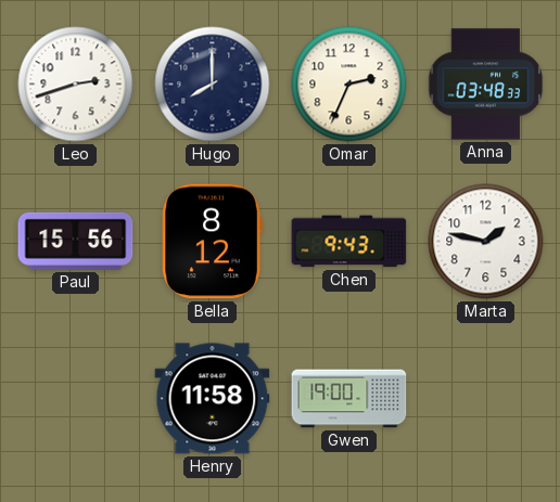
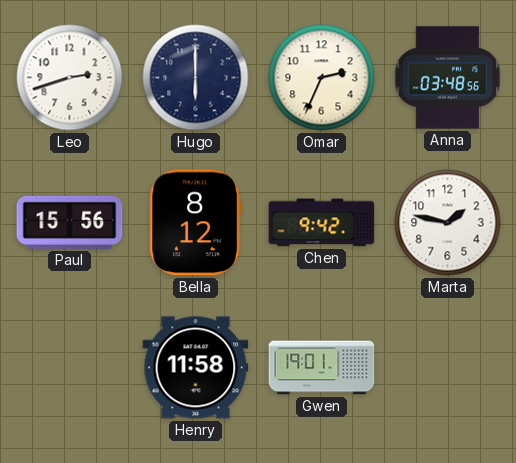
Hugo: 8:00 -> 6:00 (196, 78)
Anna: 03:48:33 -> 03:48:56 (448, 78)
Chen: 9:43 -> 9:42 (322, 223)
Gwen: 19:00 -> 19:01 (322, 368)
